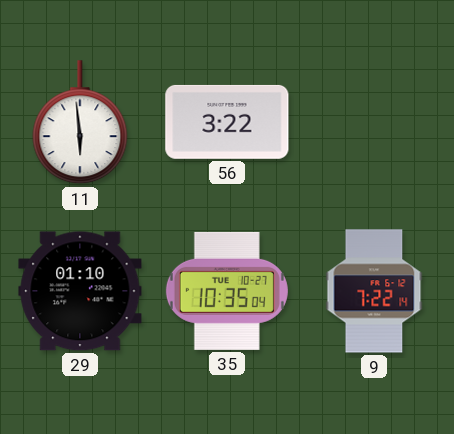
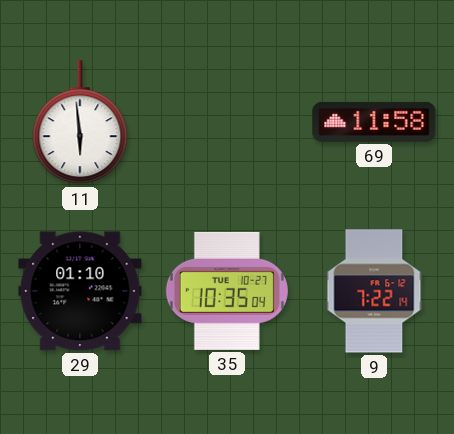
56: 3:22 -> none (227, 122)
69: none -> 11:58 (374, 122)
